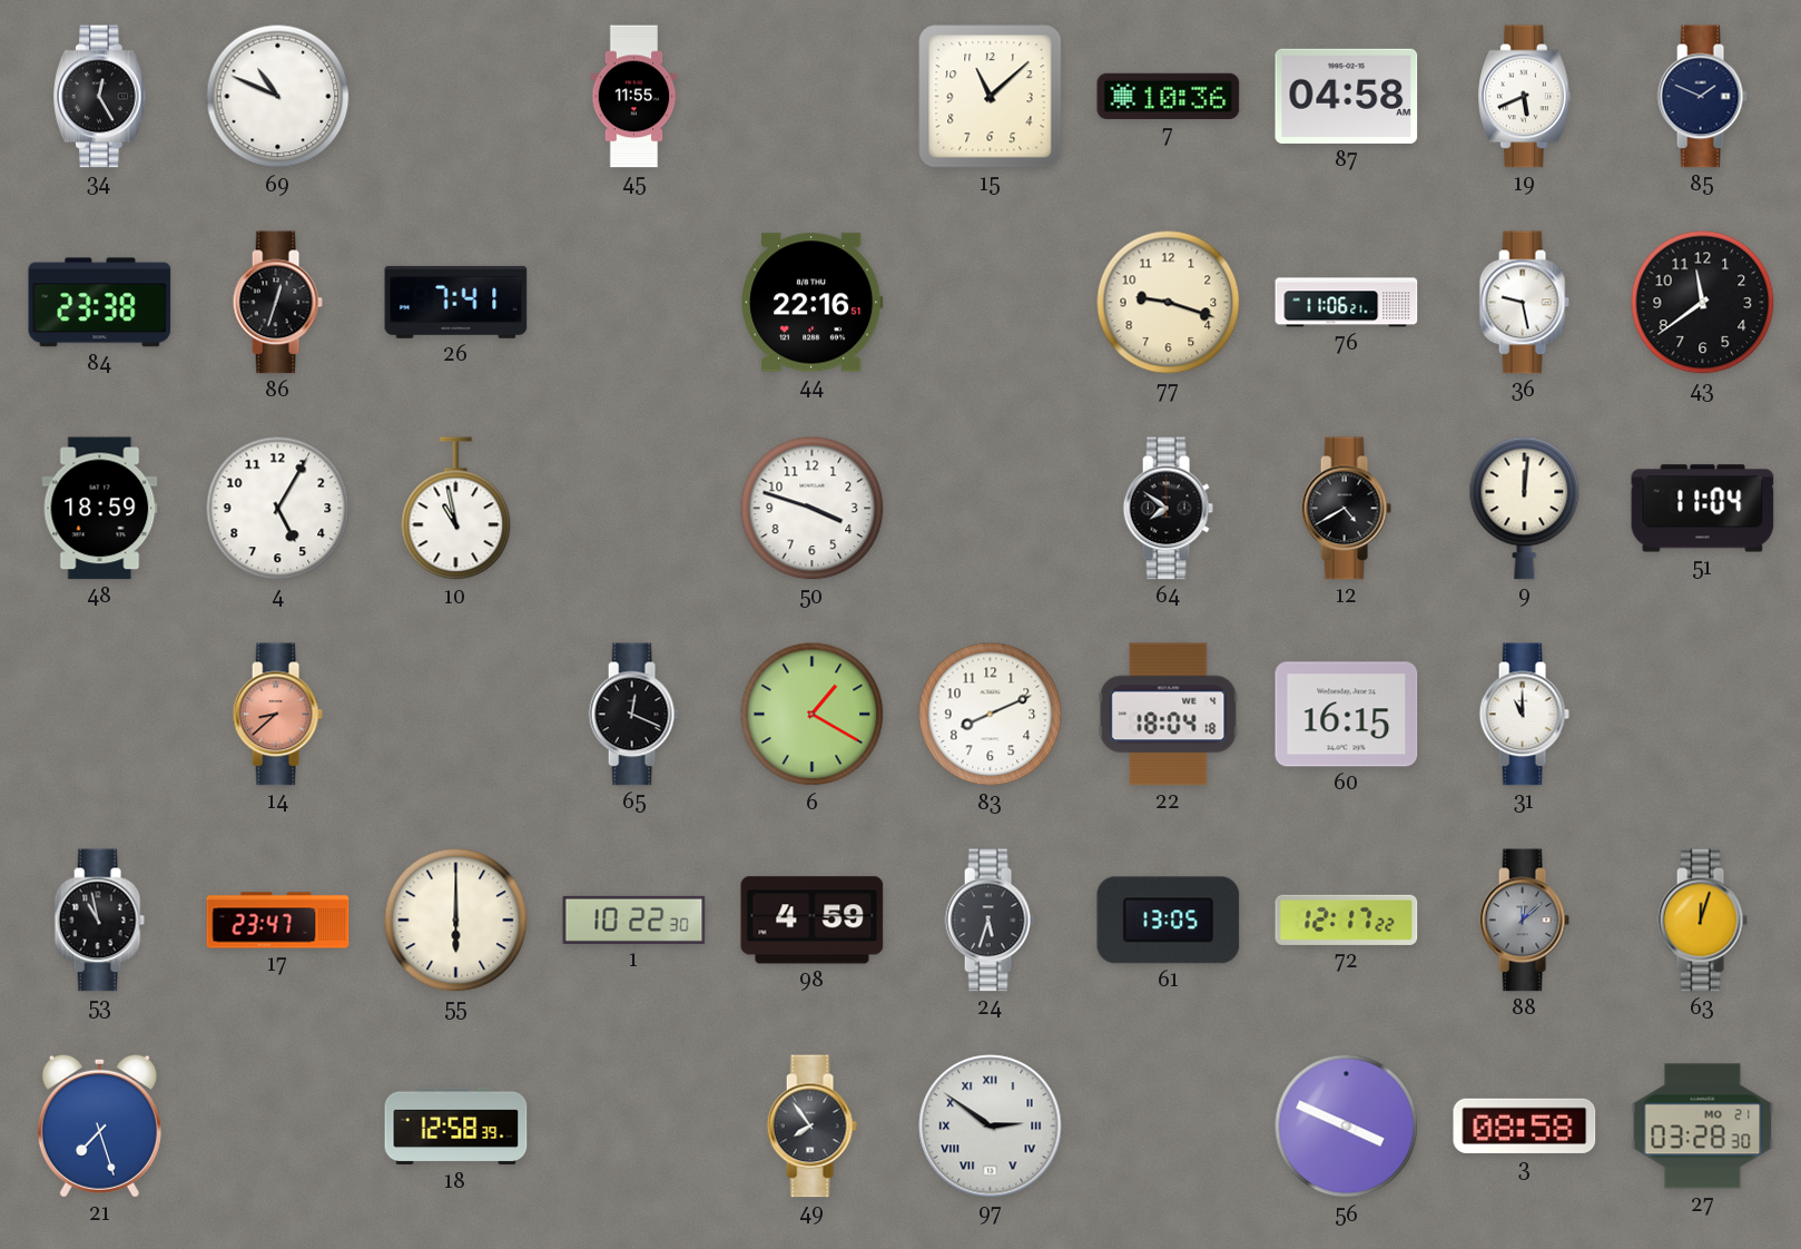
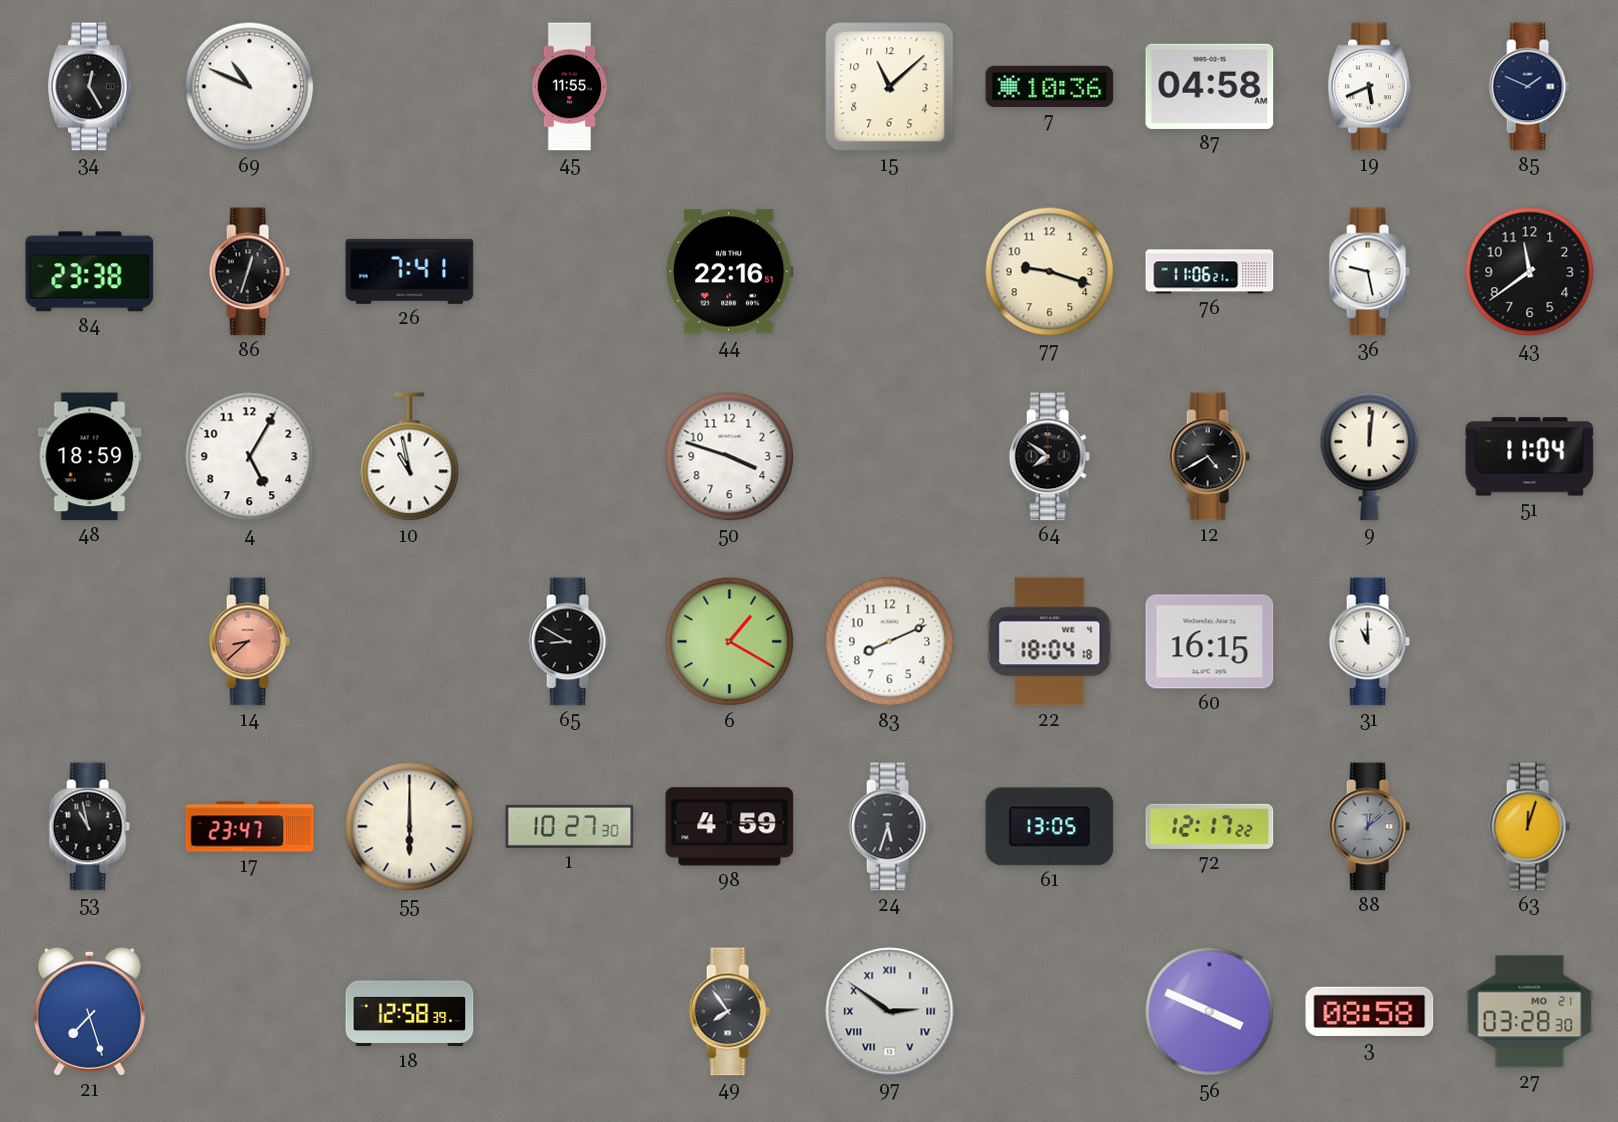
65: 12:19 -> 8:50 (569, 642)
1: 10:22 -> 10:27 (570, 826)
